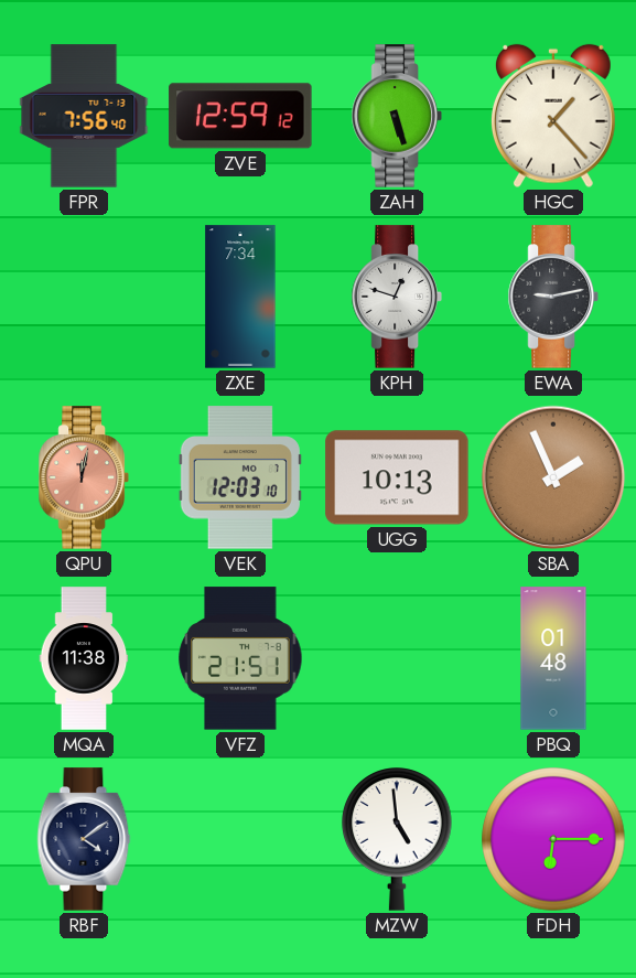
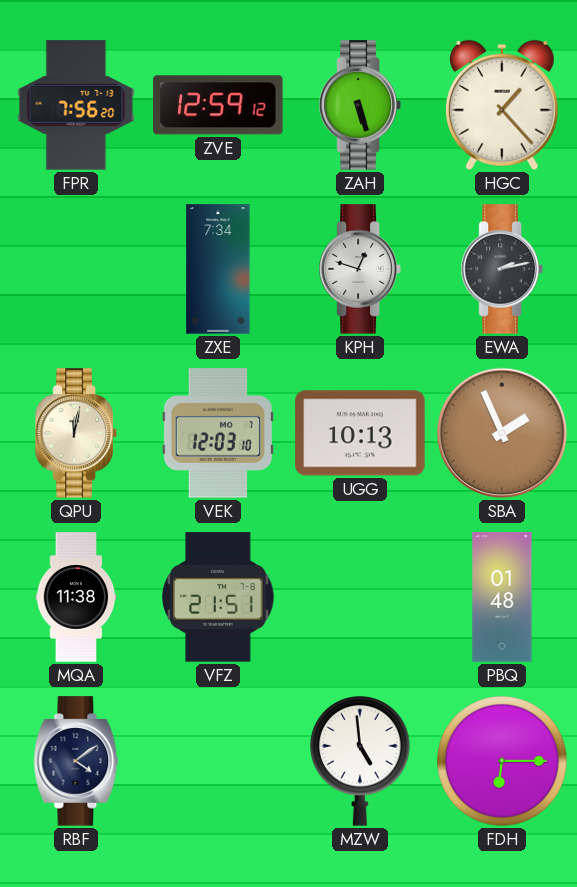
FPR: 7:56:40 -> 7:56:20 (76, 105)
EWA: 9:13 -> 2:13 (502, 269)
QPU dial: salmon -> cream (76, 433)
